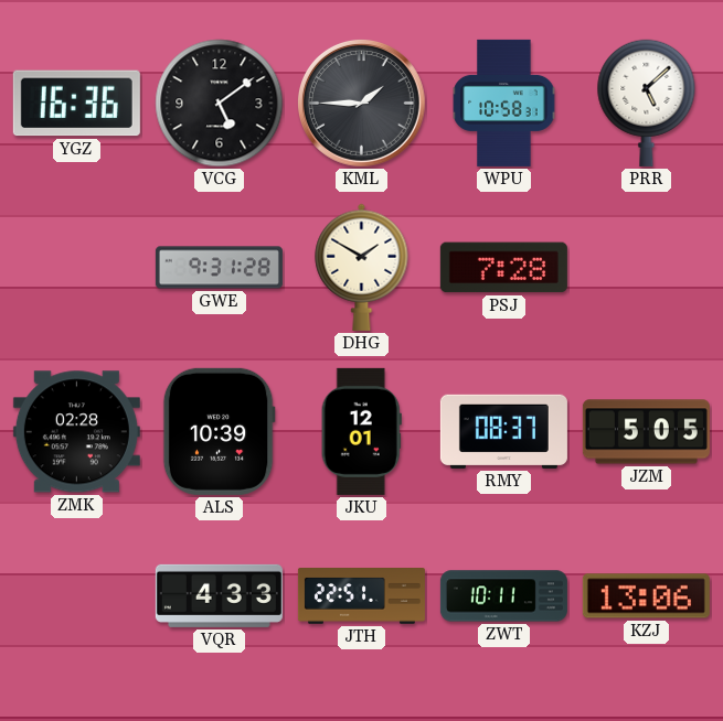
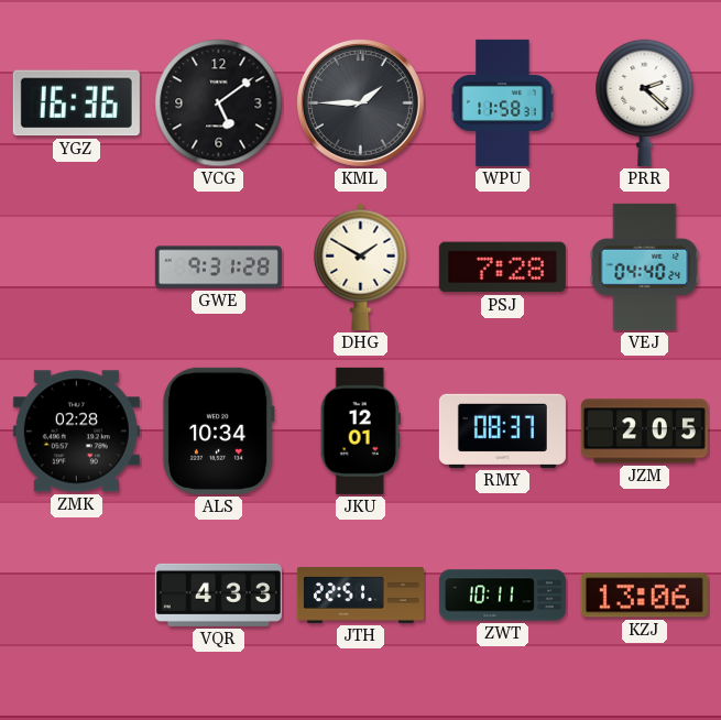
WPU: 10:58 -> 11:58 (503, 102)
PRR: 5:08 -> 2:22 (645, 102)
VEJ: none -> 04:40 (645, 266)
ALS: 10:39 -> 10:34 (218, 430)
JZM: 5:05 -> 2:05 (644, 432)
